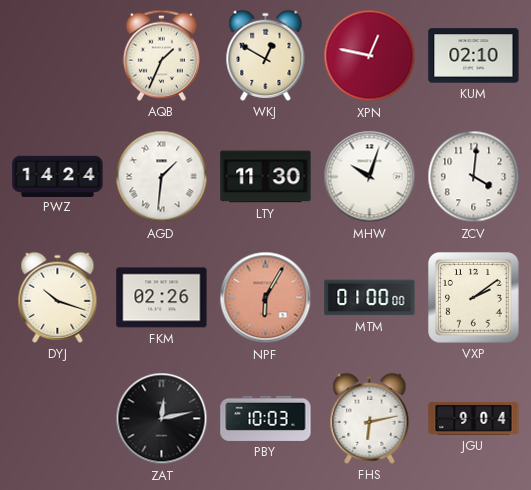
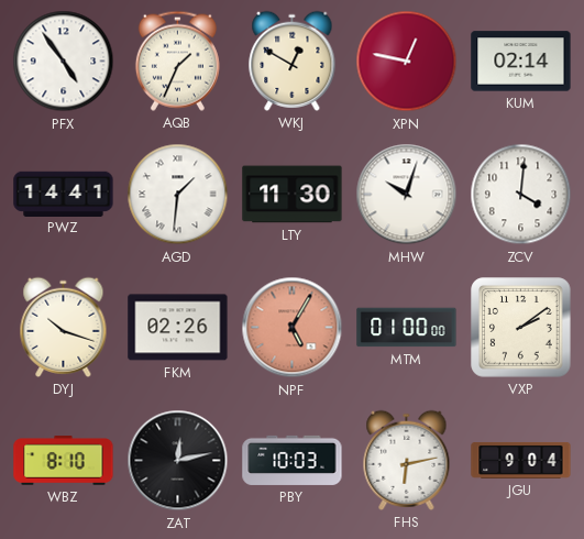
PFX: none -> 4:54 (64, 62)
KUM: 02:10 -> 02:14 (521, 62)
PWZ: 14:24 -> 14:41 (64, 194)
NPF: 6:05 -> 5:05 (293, 328)
WBZ: none -> 8:10 (64, 461)
